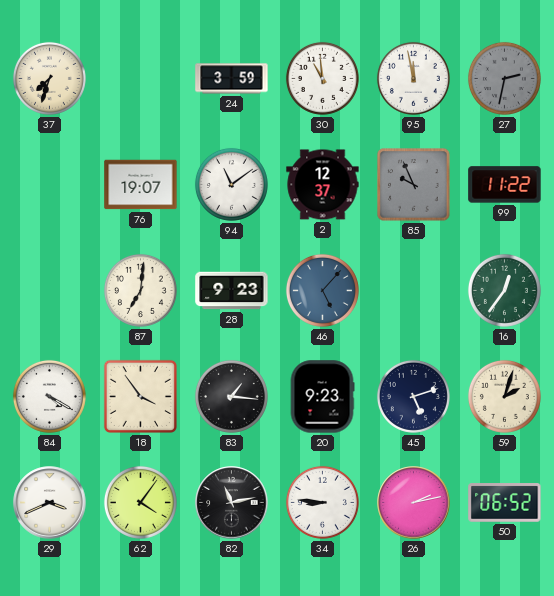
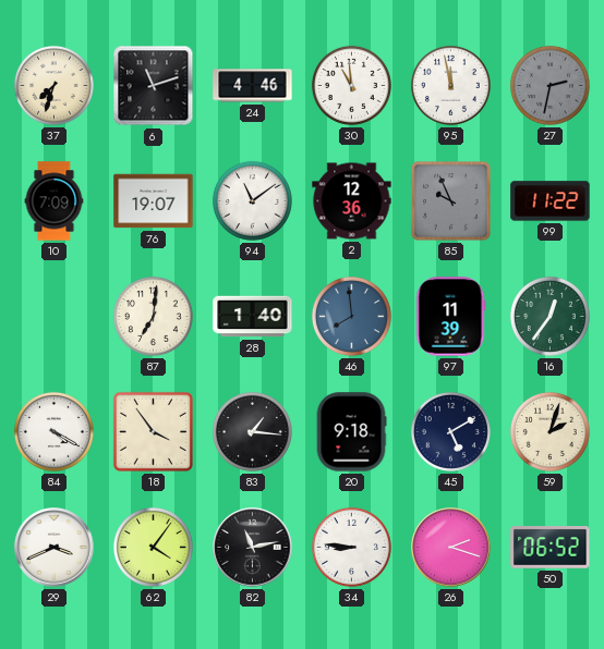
6: none -> 11:12 (154, 86)
24: 3:59 -> 4:46 (253, 86)
10: none -> 7:09 (55, 201)
2: 12:37 -> 12:36 (352, 201)
28: 9:23 -> 1:40 (253, 317)
46: 5:07 -> 7:59 (351, 316)
97: none -> 11:39 (451, 317)
20: 9:23 -> 9:18 (351, 432)
45: 5:12 -> 5:10 (450, 431)
26: 2:13 -> 2:18 (451, 548)
